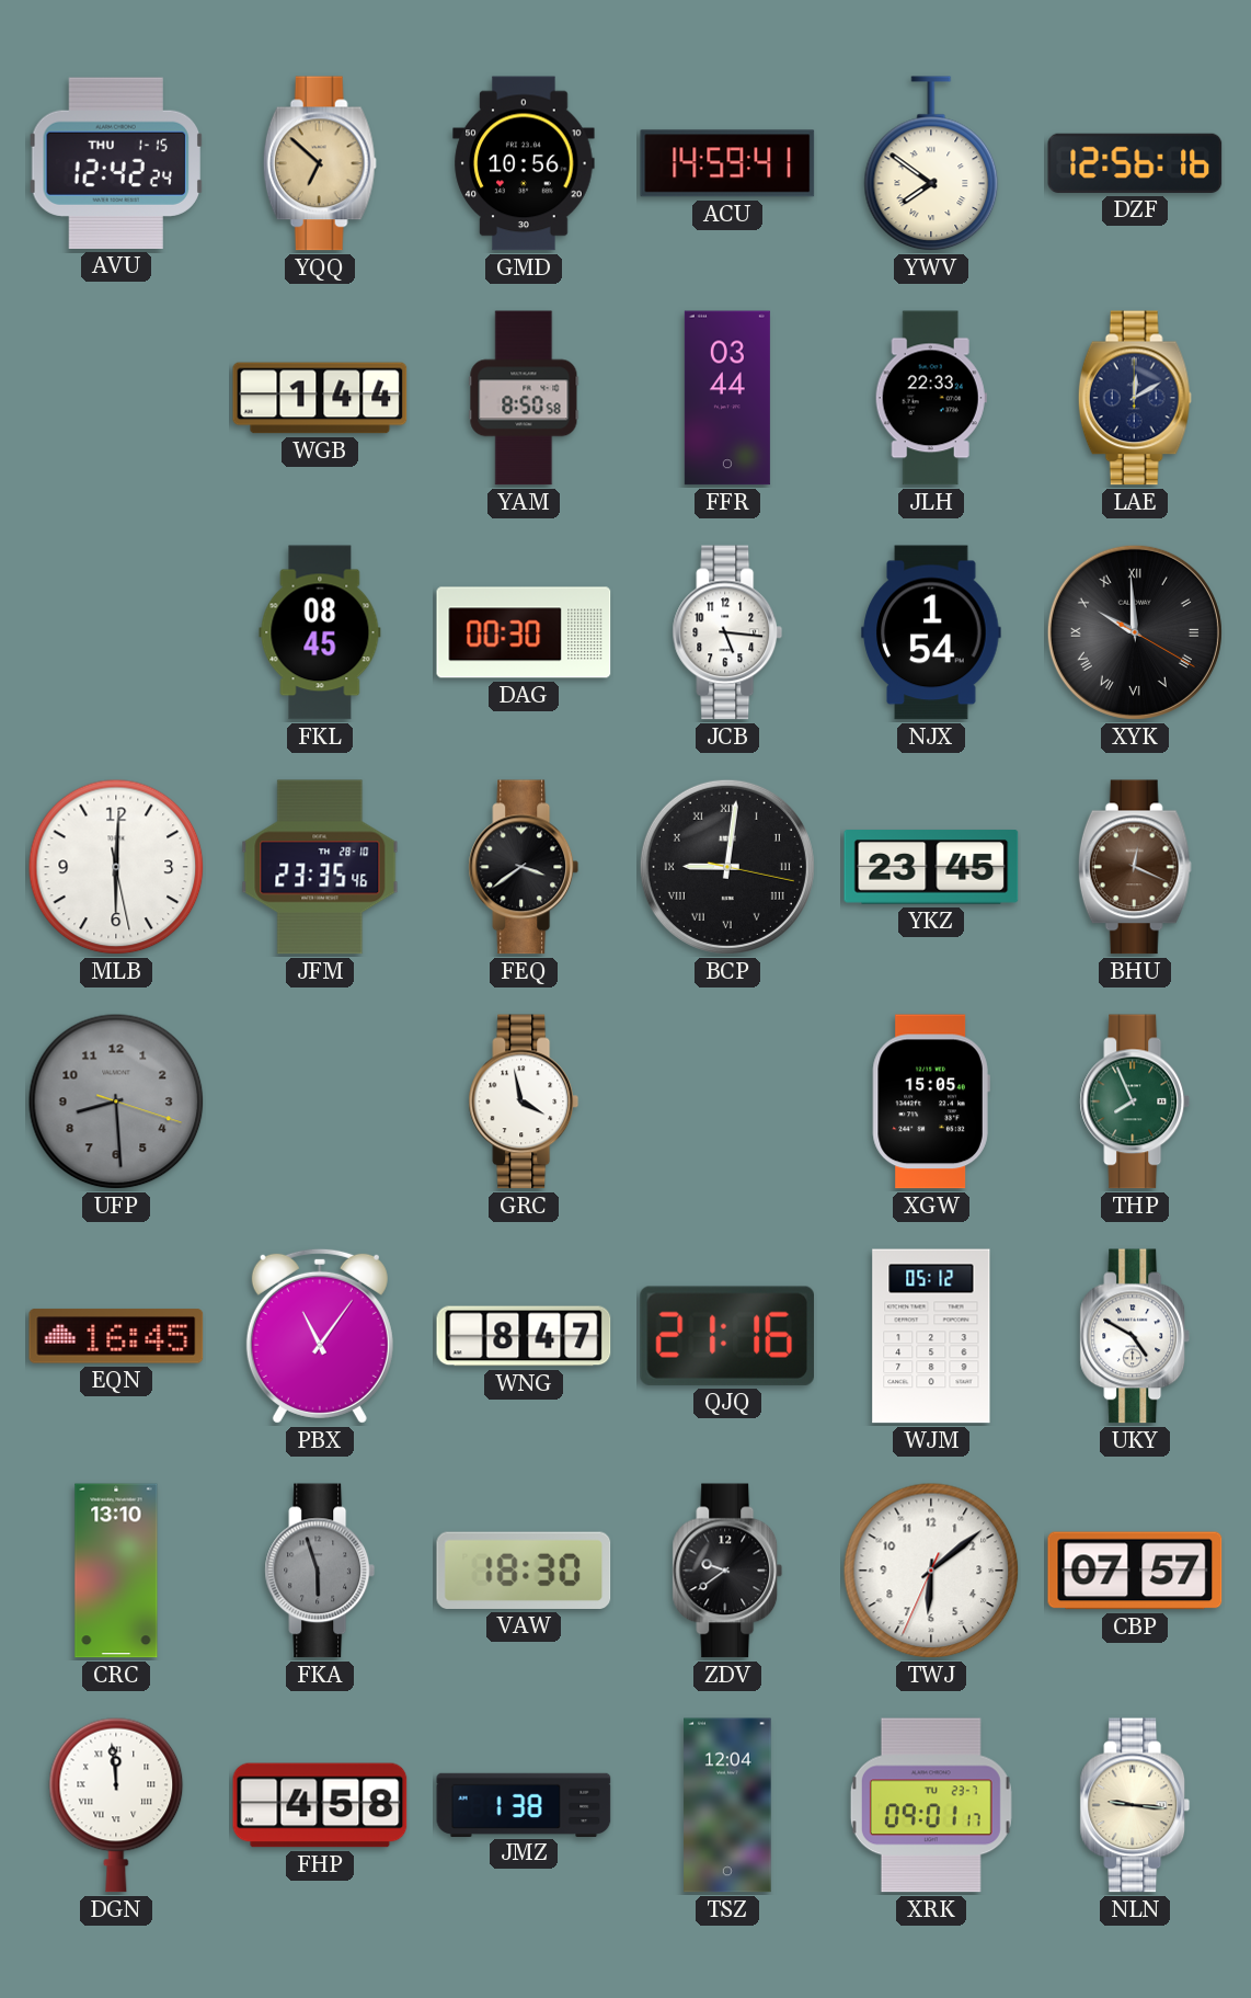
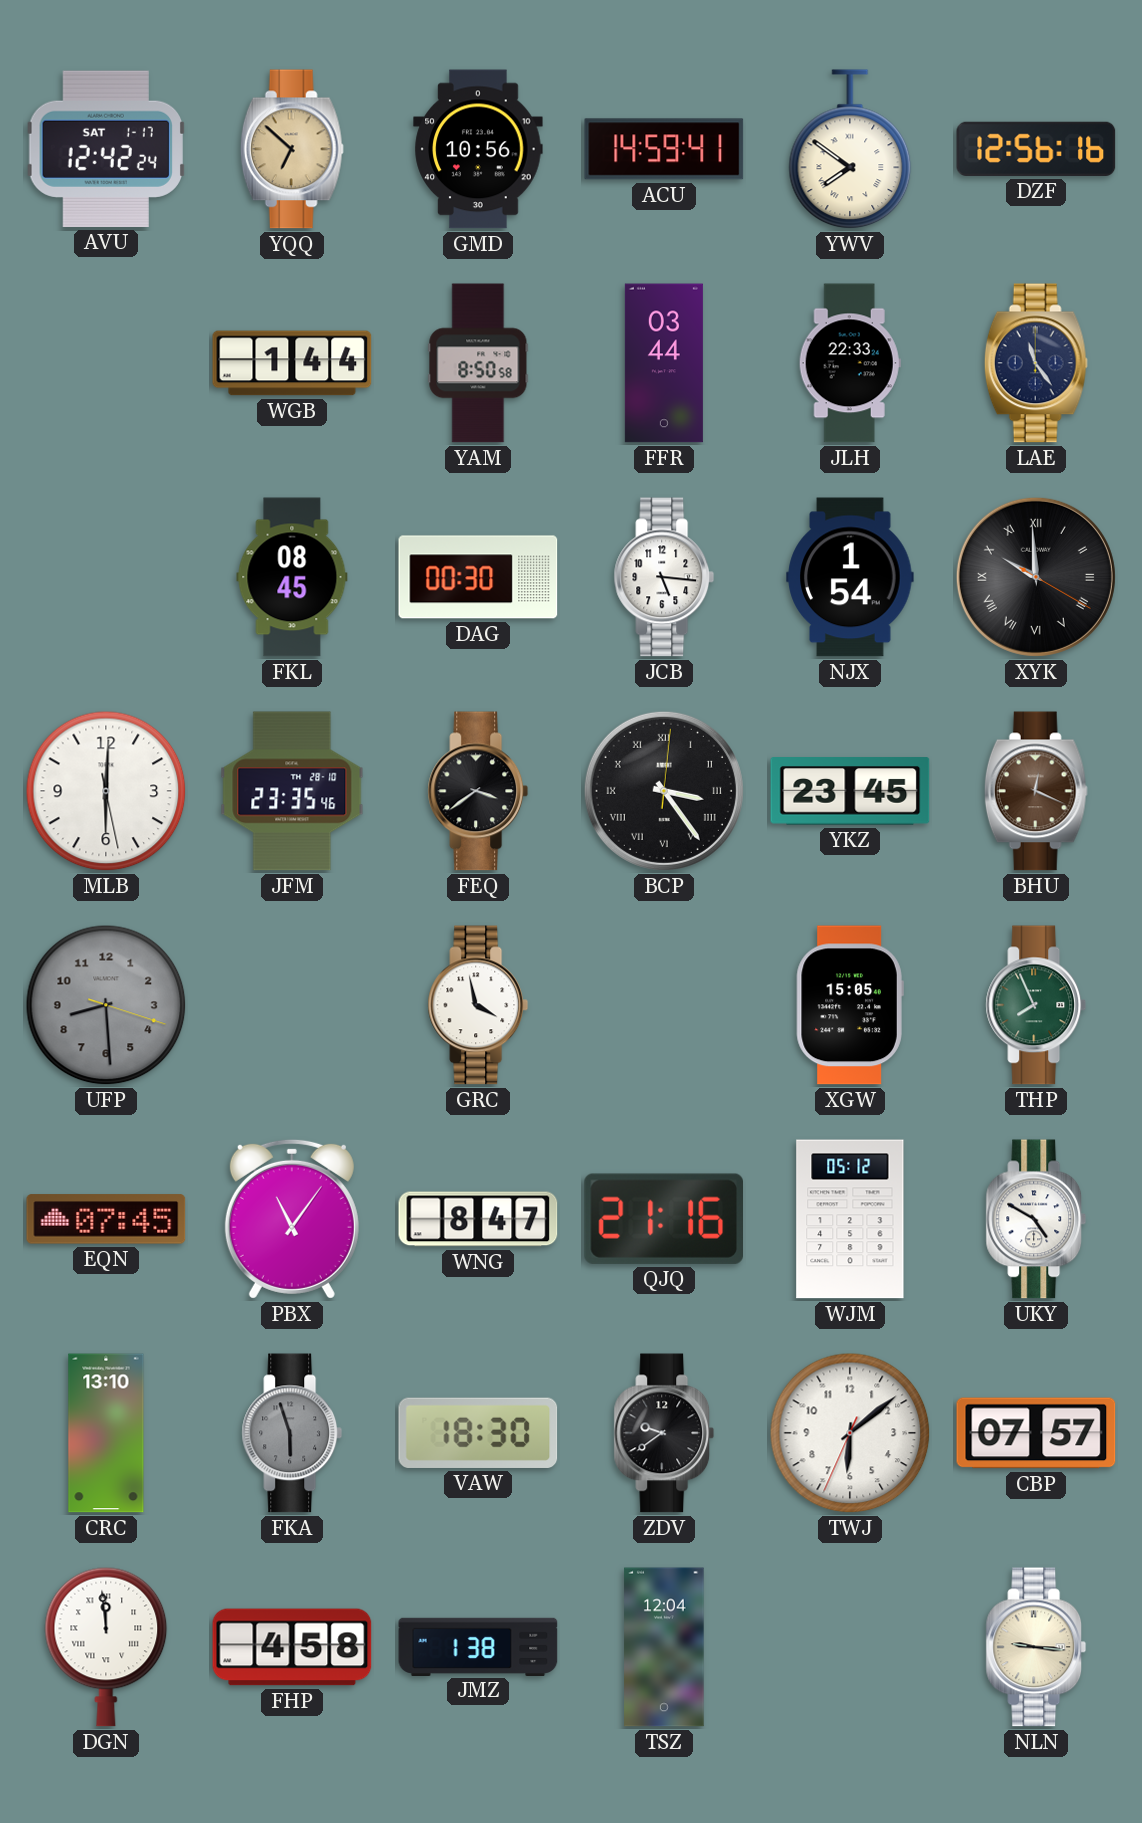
AVU date: THU 1-15 -> SAT 1-17 (105, 149)
LAE: 12:10 -> 11:24 (1036, 363)
BCP: 9:01 -> 3:24 (664, 791)
EQN: 16:45 -> 07:45 (106, 1219)
XRK: 09:01 -> none (931, 1805)
